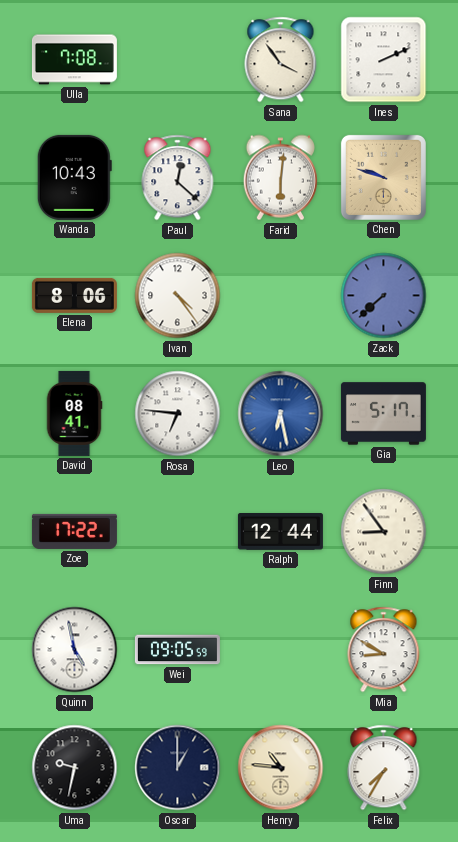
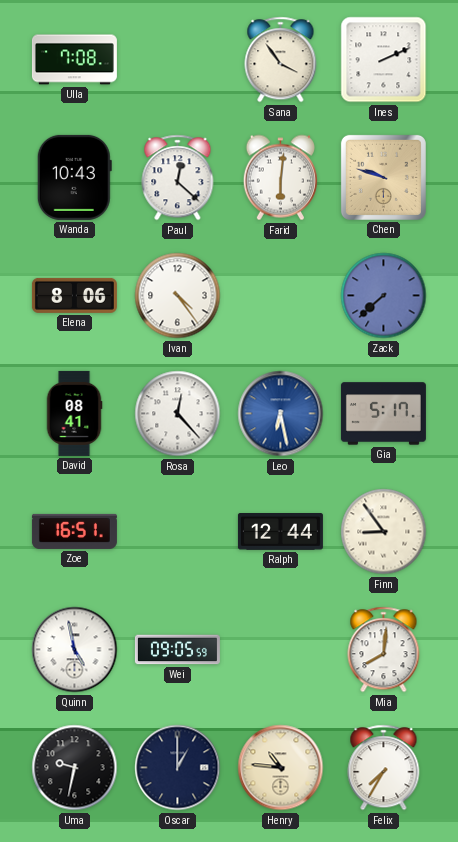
Rosa: 6:46 -> 12:23 (178, 414)
Zoe: 17:22 -> 16:51 (74, 531)
Mia: 8:50 -> 8:01 (384, 650)
